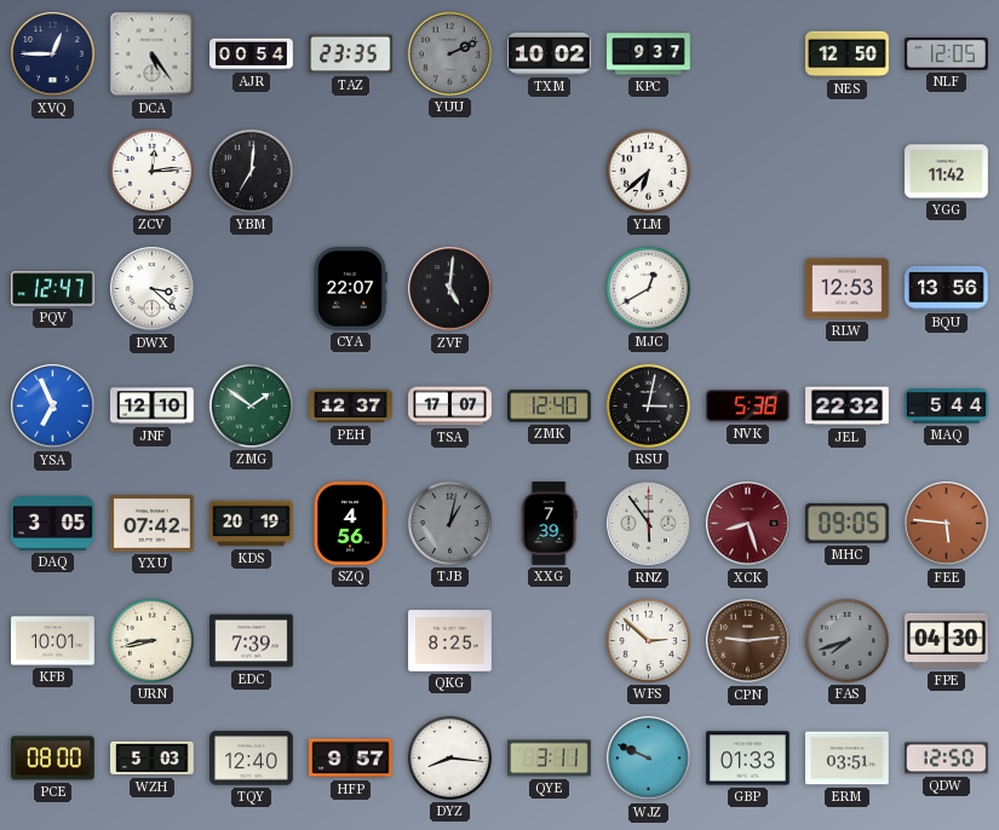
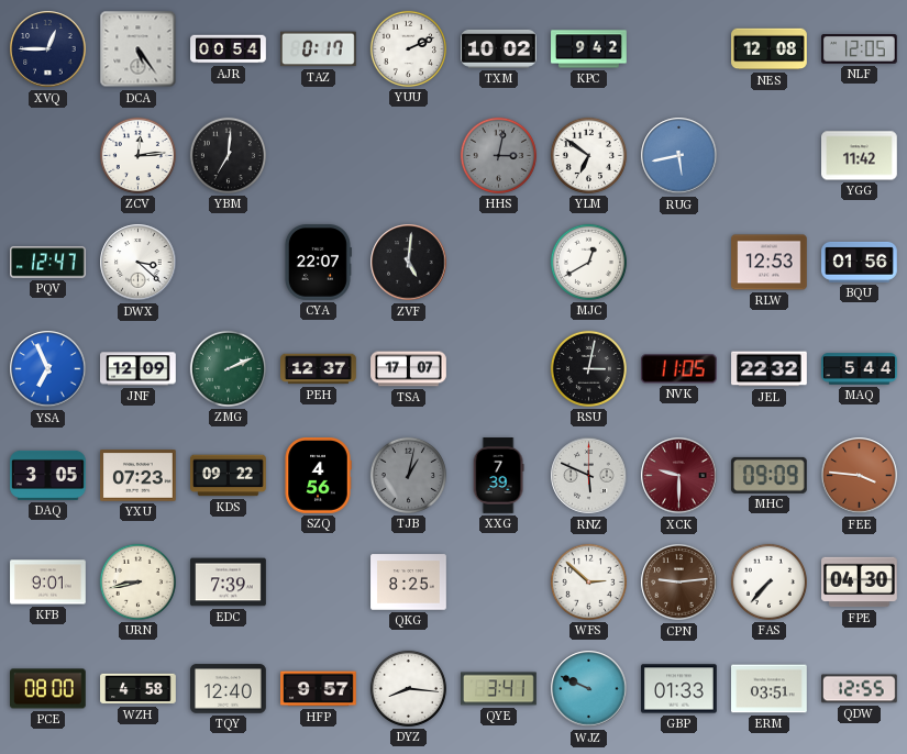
TAZ: 23:35 -> 0:17 (319, 49)
YUU dial: grey -> white (408, 48)
KPC: 9:37 -> 9:42 (589, 49)
NES: 12:50 -> 12:08 (770, 49)
HHS: none -> 3:02 (498, 155)
YLM: 6:38 -> 6:51 (588, 155)
RUG: none -> 5:43 (679, 156)
BQU: 13:56 -> 01:56 (860, 262)
JNF: 12:10 -> 12:09 (139, 369)
ZMG: 1:51 -> 2:11 (228, 368)
ZMK: 12:40 -> none (550, 407)
NVK: 5:38 -> 11:05 (679, 369)
YXU: 07:42 -> 07:23 (139, 476)
KDS: 20:19 -> 09:22 (229, 476)
RNZ: 5:54 -> 5:49 (589, 476)
XCK: 8:27 -> 9:30 (679, 476)
MHC: 09:05 -> 09:09 (768, 475)
FEE: 5:46 -> 3:46 (860, 476)
KFB: 10:01 -> 9:01 (48, 583)
FAS: 7:42 -> 7:37 (768, 581)
FAS dial: grey -> white (768, 581)
WZH: 5:03 -> 4:58 (139, 689)
QYE: 3:11 -> 3:41 (499, 689)
QDW: 12:50 -> 12:55 (860, 689)
